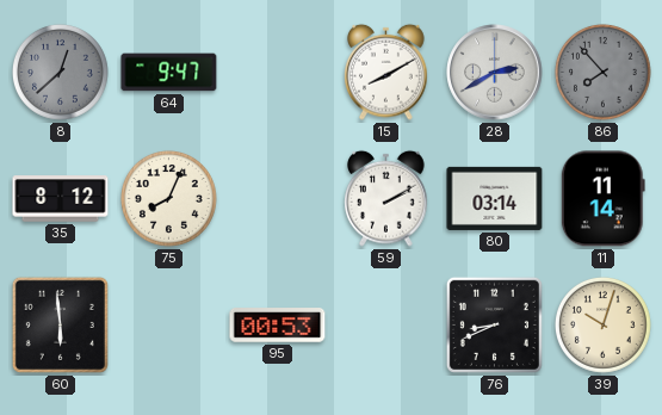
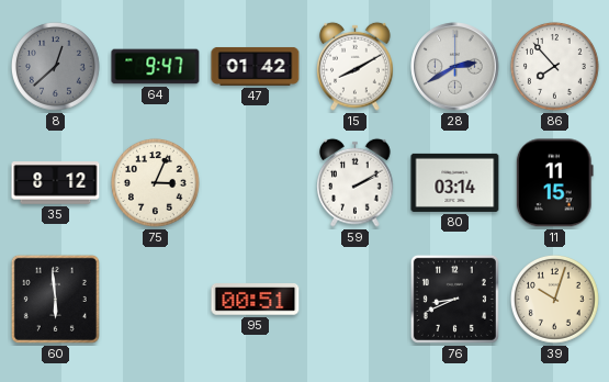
47: none -> 01:42 (256, 66)
86 dial: grey -> white (554, 66)
75: 8:04 -> 3:04 (155, 182)
11: 11:14 -> 11:15 (554, 183)
95: 00:53 -> 00:51 (256, 300)
